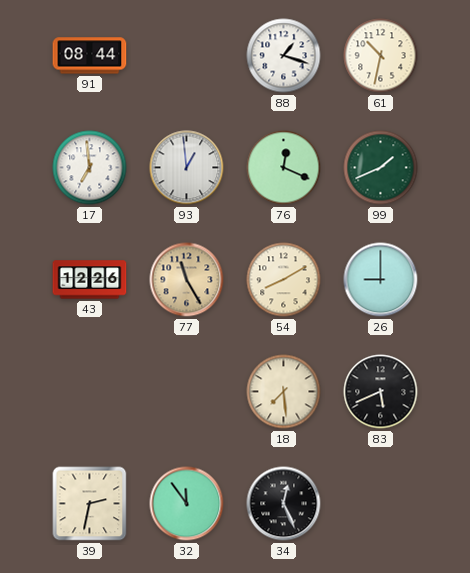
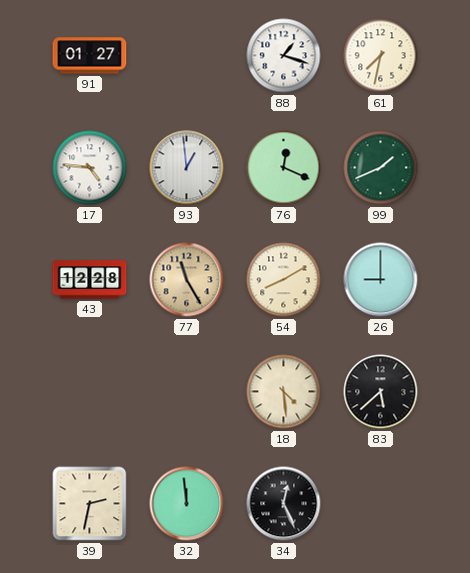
91: 08:44 -> 01:27 (90, 56)
61: 10:32 -> 7:32 (381, 56)
17: 6:59 -> 4:46 (90, 168)
43: 12:26 -> 12:28 (90, 280)
18: 7:29 -> 4:29 (284, 392)
83: 5:41 -> 5:38 (381, 392)
32: 11:54 -> 11:59 (187, 504)
